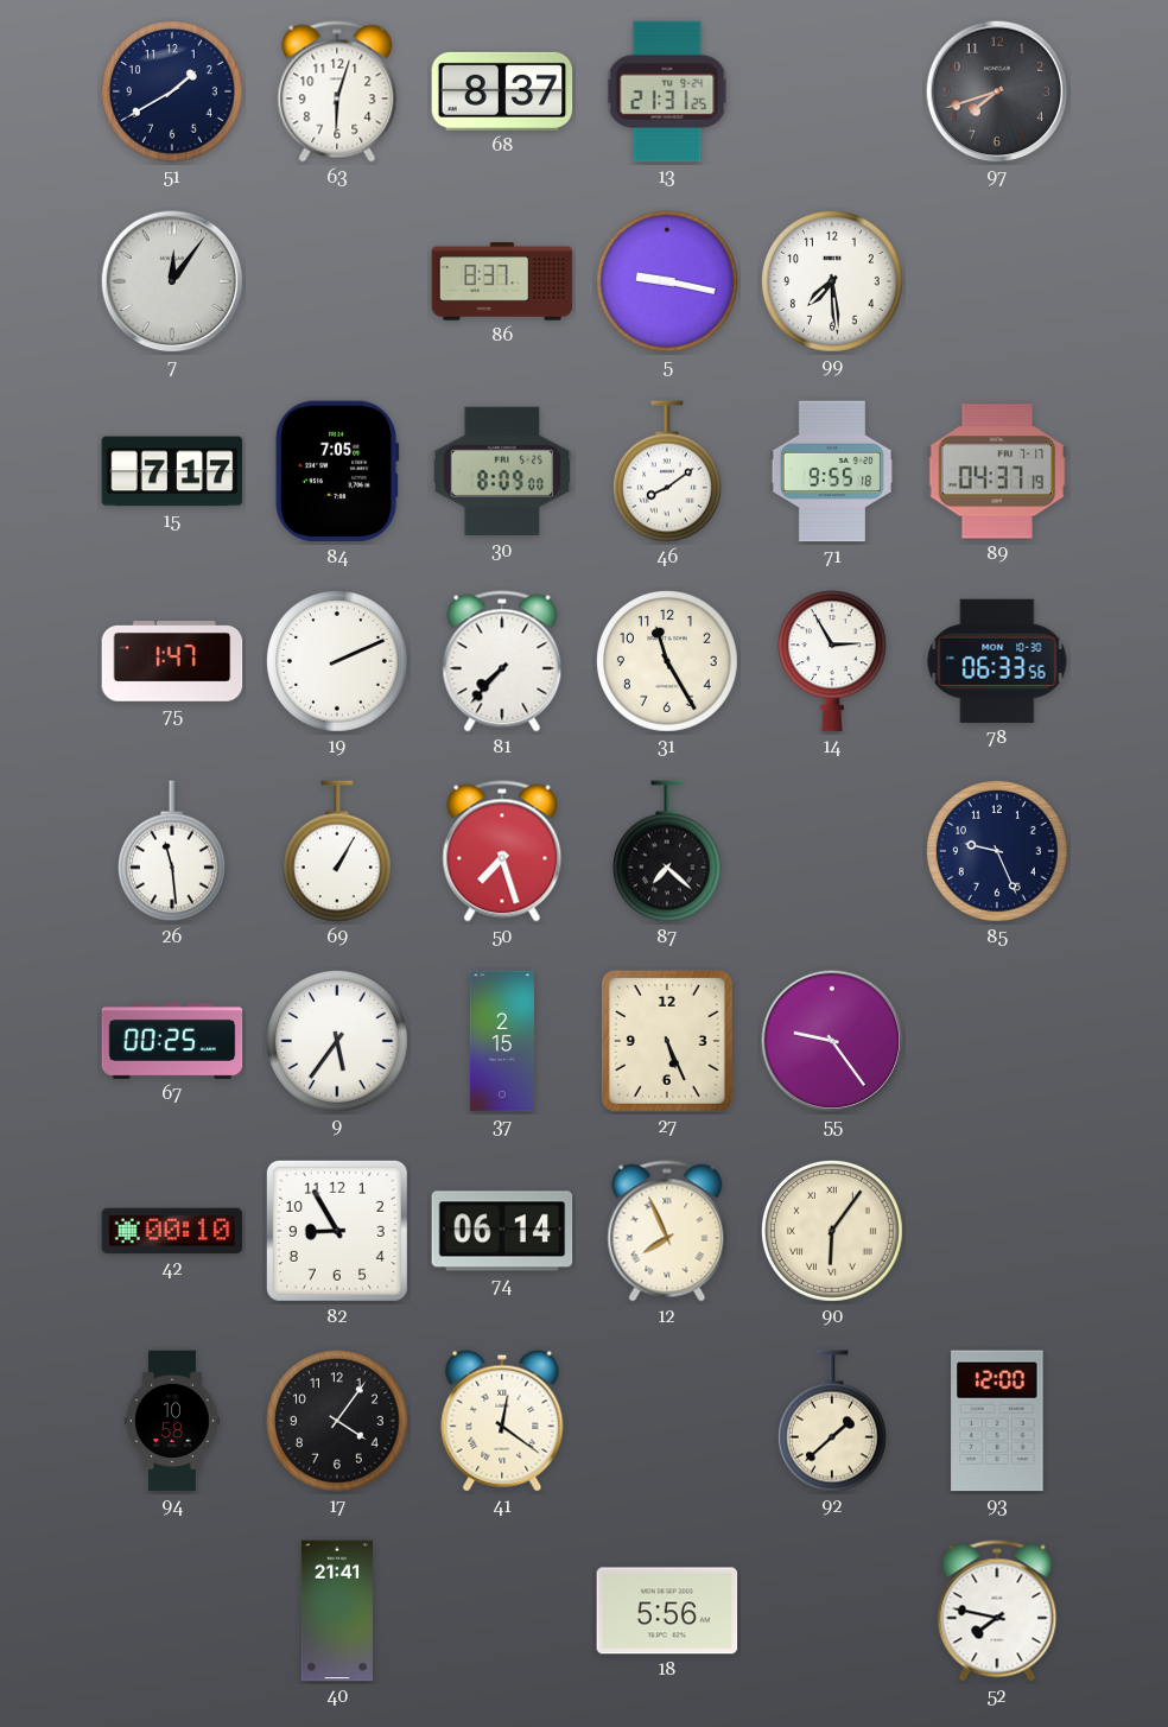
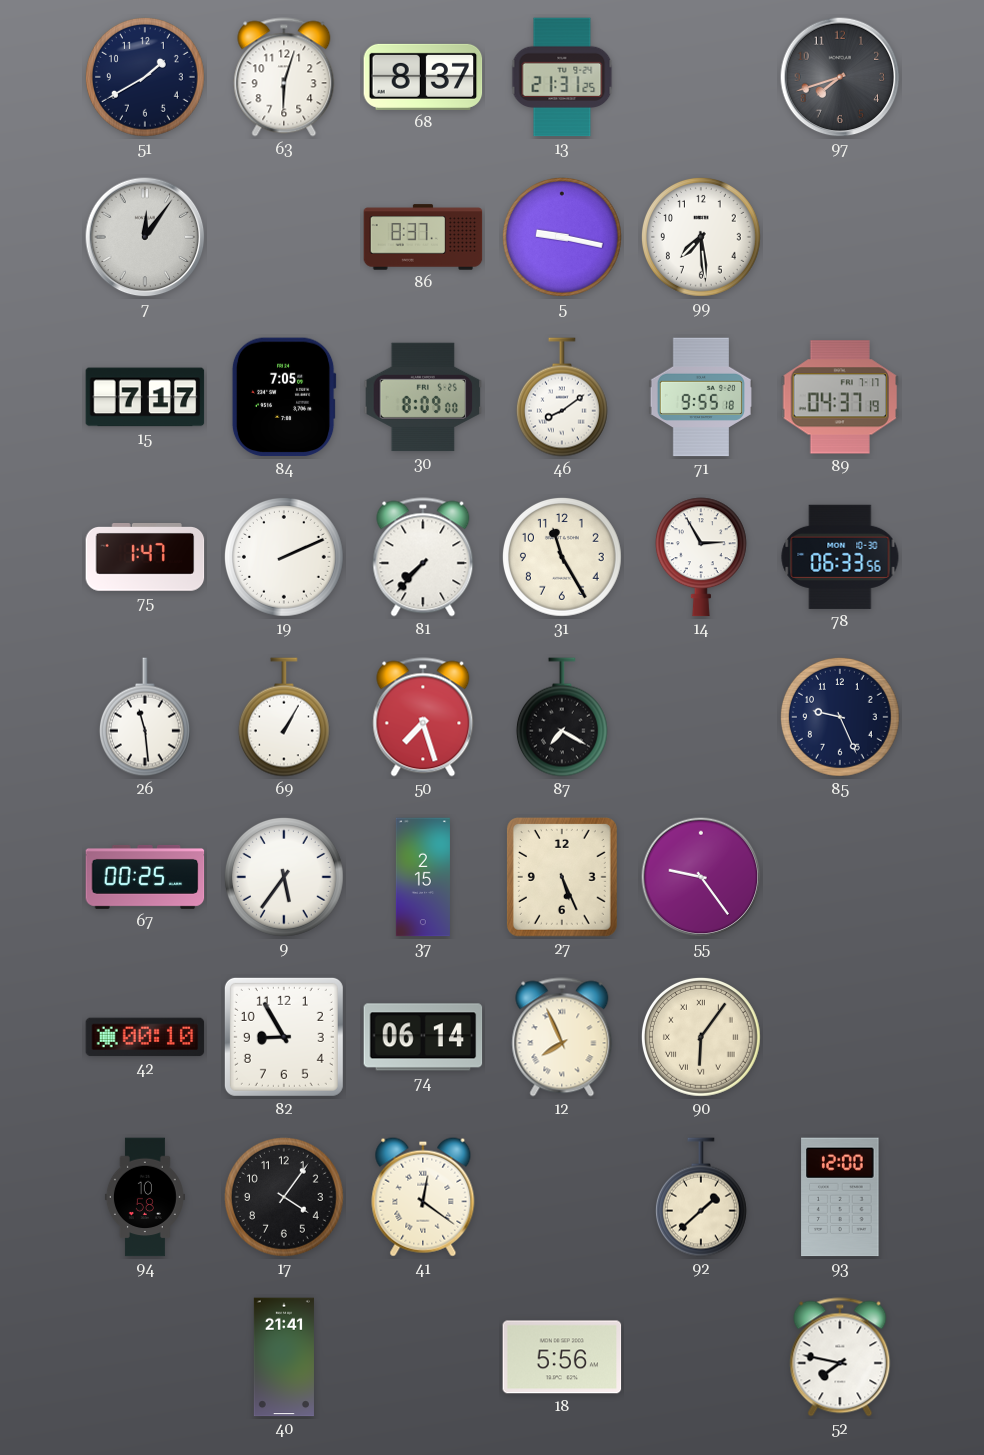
87: 7:22 -> 7:20 (562, 717)
